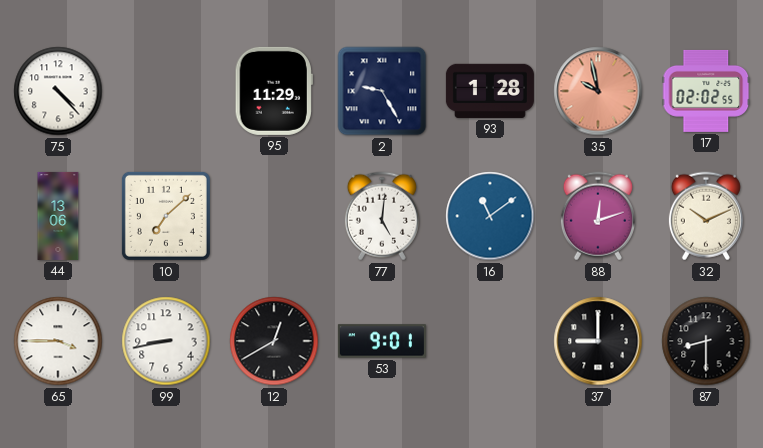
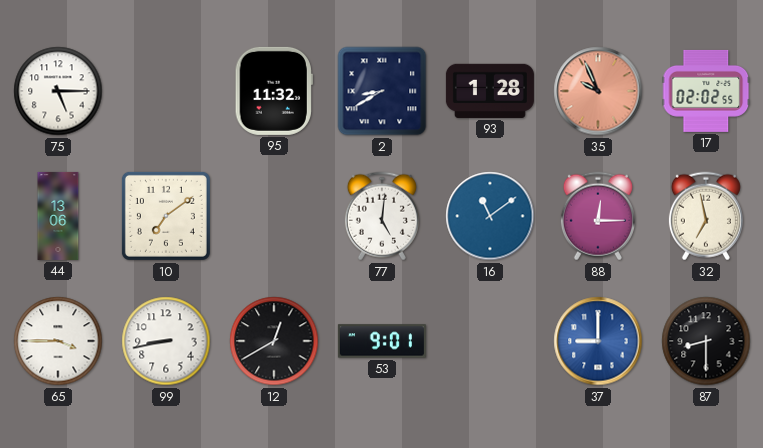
75: 4:23 -> 5:15 (58, 91)
95: 11:29 -> 11:32 (274, 91)
2: 9:25 -> 8:40 (382, 91)
35: 9:58 -> 9:56 (598, 91)
10: 7:08 -> 7:09 (166, 216)
88: 12:12 -> 12:15 (598, 216)
32: 10:11 -> 6:58 (706, 216)
37 dial: black -> blue (598, 341)
